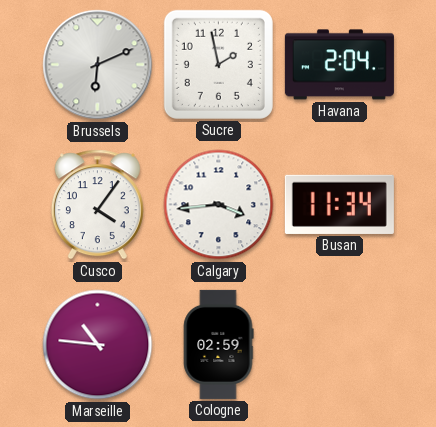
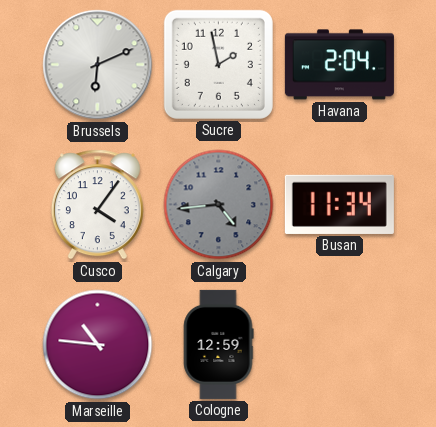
Calgary: 3:44 -> 4:44 (219, 205)
Calgary dial: white -> grey (219, 205)
Cologne: 02:59 -> 12:59 (218, 344)
